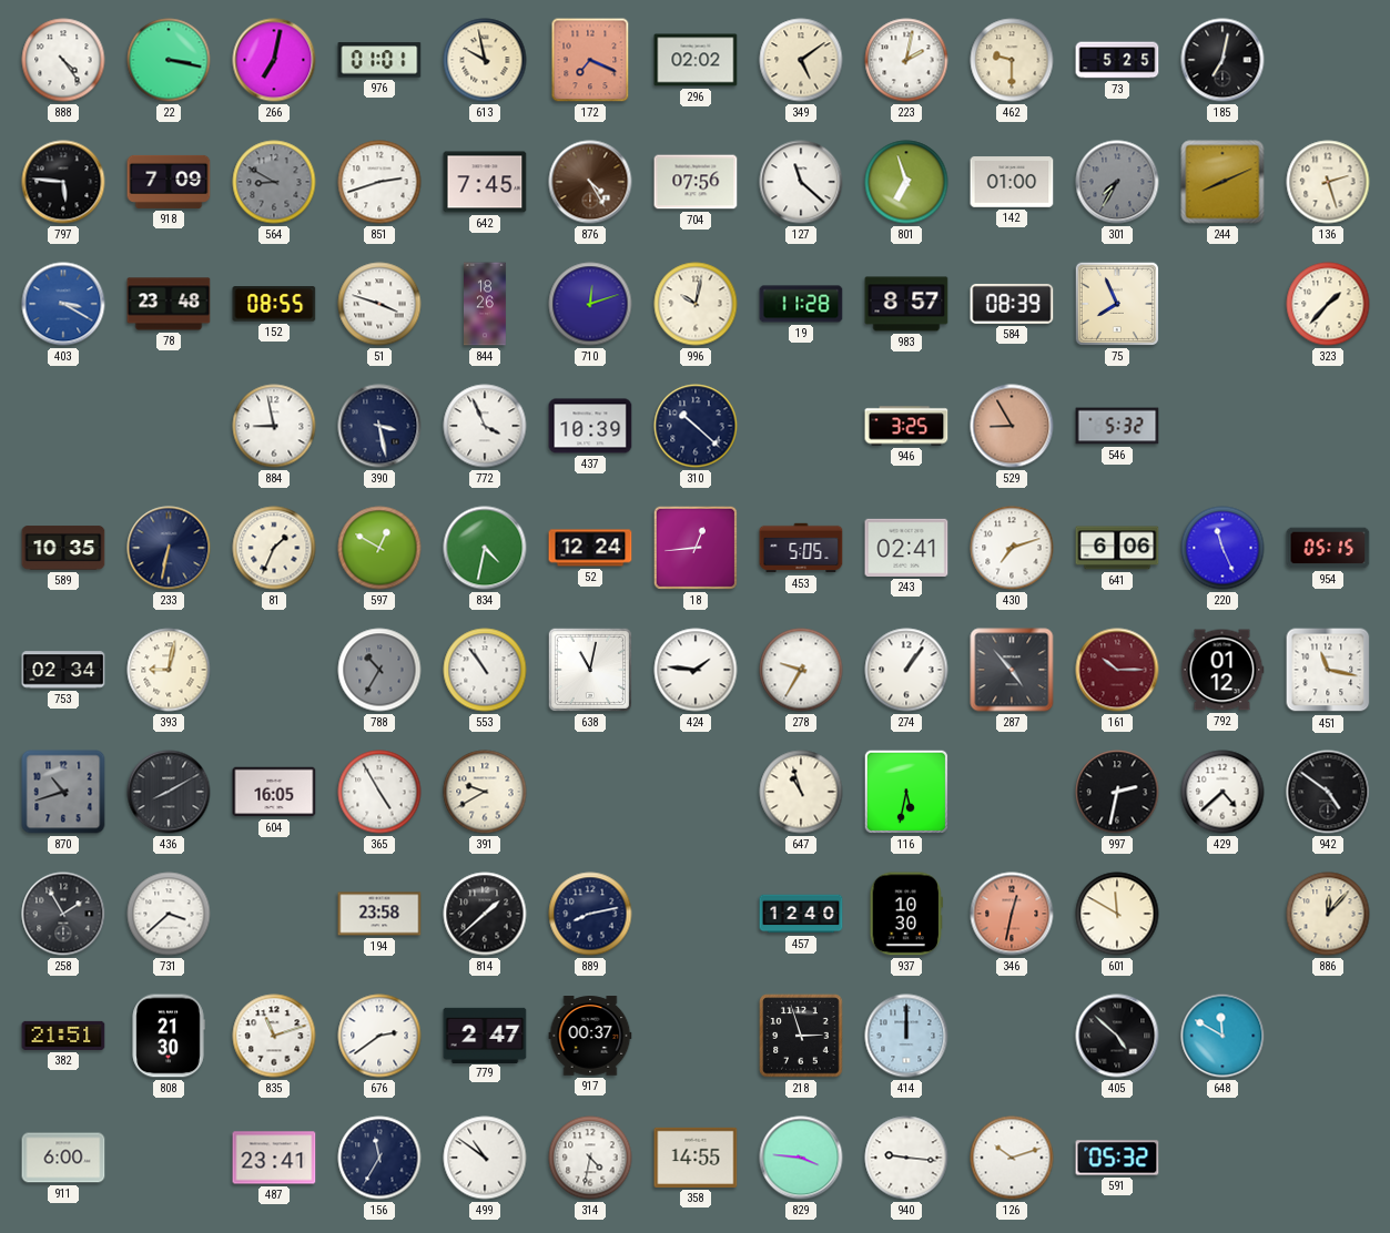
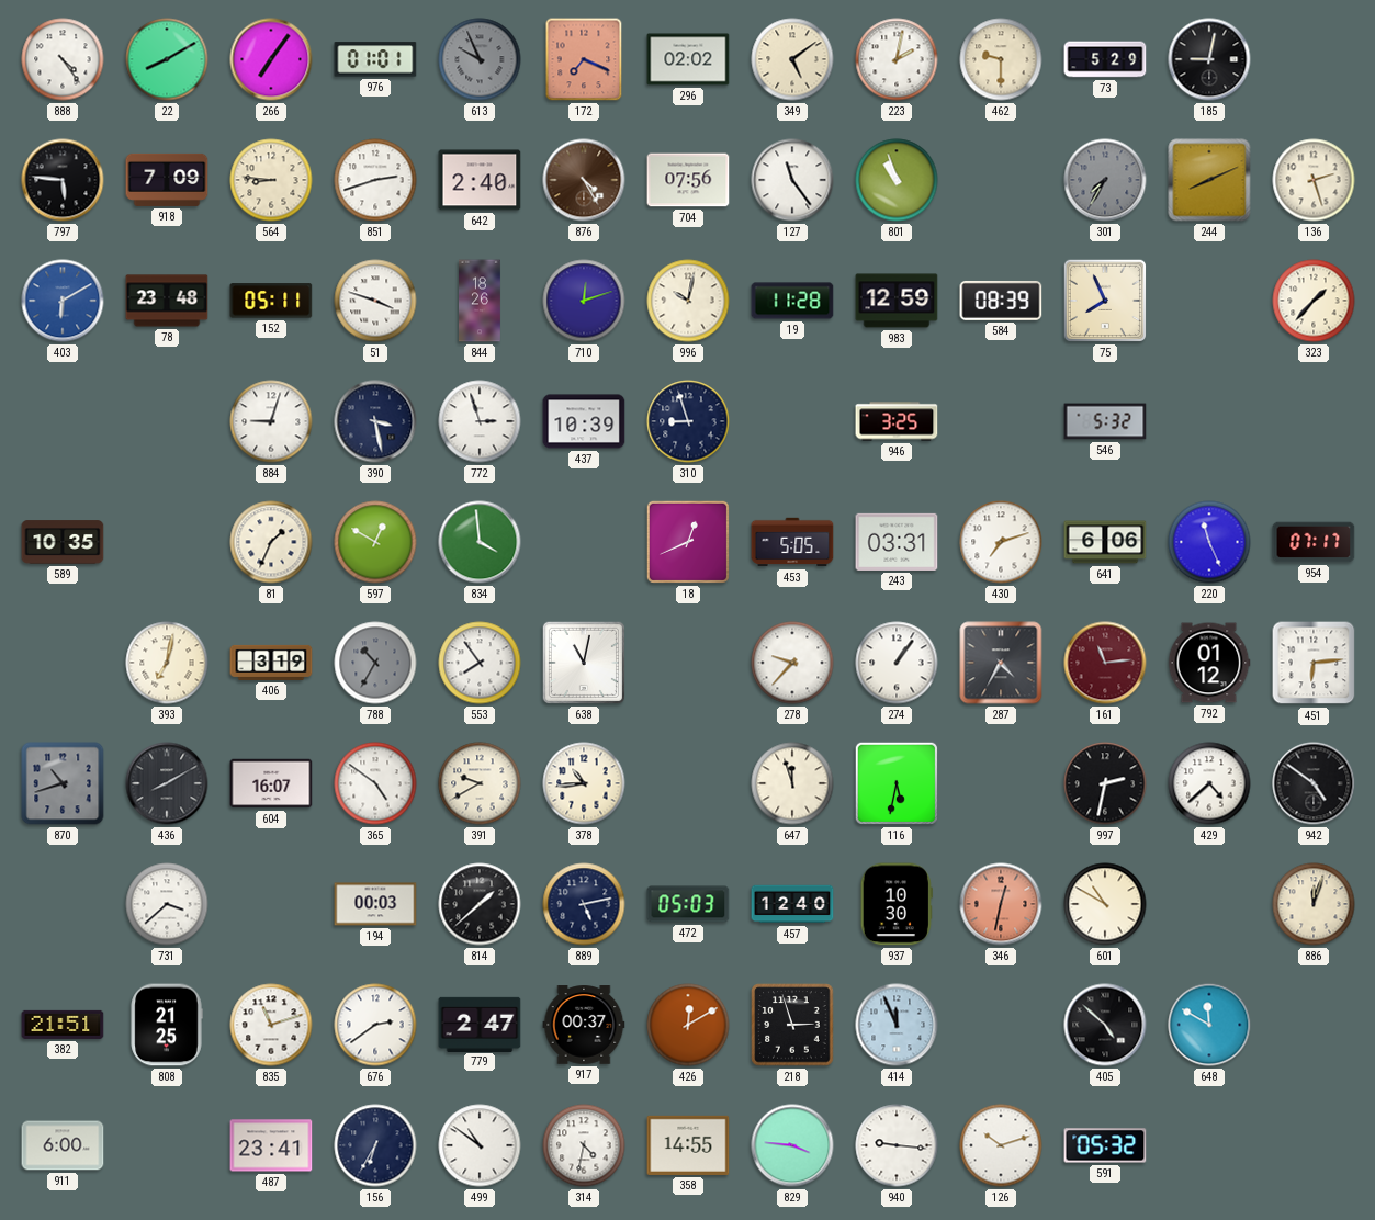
22: 3:17 -> 8:10 (167, 59)
266: 7:02 -> 7:06 (271, 59)
613: 9:58 -> 9:56 (480, 59)
613 dial: cream -> grey (480, 59)
73: 5:25 -> 5:29 (1105, 59)
185: 7:02 -> 9:02 (1209, 59)
564: 8:50 -> 8:46 (271, 180)
564 dial: grey -> cream (271, 180)
642: 7:45 -> 2:40 (480, 180)
127: 11:22 -> 11:24 (792, 180)
801: 6:57 -> 10:57 (897, 180)
142: 01:00 -> none (1012, 182)
403: 3:20 -> 6:10 (63, 301)
152: 08:55 -> 05:11 (271, 301)
983: 8:57 -> 12:59 (897, 301)
884: 8:58 -> 9:03 (271, 421)
772: 3:56 -> 2:57 (480, 421)
310: 10:22 -> 8:57 (688, 421)
529: 8:55 -> none (1012, 426)
233: 6:32 -> none (169, 548)
834: 4:32 -> 3:59 (480, 542)
52: 12:24 -> none (590, 548)
18: 12:44 -> 12:41 (688, 542)
243: 02:41 -> 03:31 (897, 542)
954: 05:15 -> 07:17 (1314, 542)
753: 02:34 -> none (63, 670)
393: 9:02 -> 7:02 (167, 663)
406: none -> 3:19 (271, 663)
553: 10:54 -> 7:54 (480, 663)
424: 1:46 -> none (696, 670)
278: 9:35 -> 9:37 (792, 663)
287: 4:53 -> 4:35 (1001, 663)
161: 10:15 -> 11:14 (1105, 663)
451: 11:17 -> 6:14 (1314, 663)
604: 16:05 -> 16:07 (271, 783)
365: 4:55 -> 4:51 (375, 783)
378: none -> 10:44 (584, 783)
647: 10:57 -> 11:57 (792, 783)
258: 1:55 -> none (63, 914)
194: 23:58 -> 00:03 (375, 904)
889: 8:13 -> 5:13 (584, 904)
472: none -> 05:03 (688, 904)
601: 11:50 -> 10:50 (1105, 904)
886: 12:07 -> 12:03 (1314, 904)
808: 21:30 -> 21:25 (167, 1025)
426: none -> 12:10 (688, 1025)
414: 12:00 -> 11:56 (897, 1025)
156: 11:35 -> 6:35 (375, 1145)
